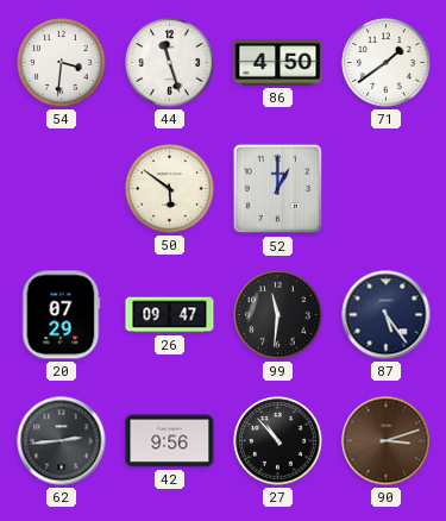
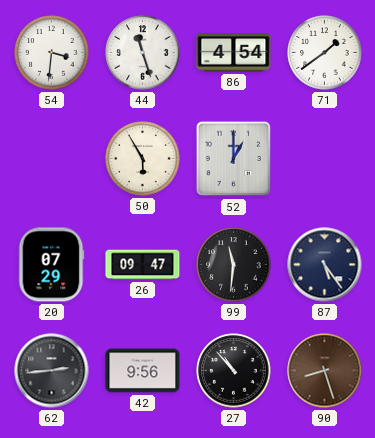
86: 4:50 -> 4:54 (234, 53)
50: 5:51 -> 5:55 (143, 159)
90: 3:12 -> 8:27 (325, 371)
